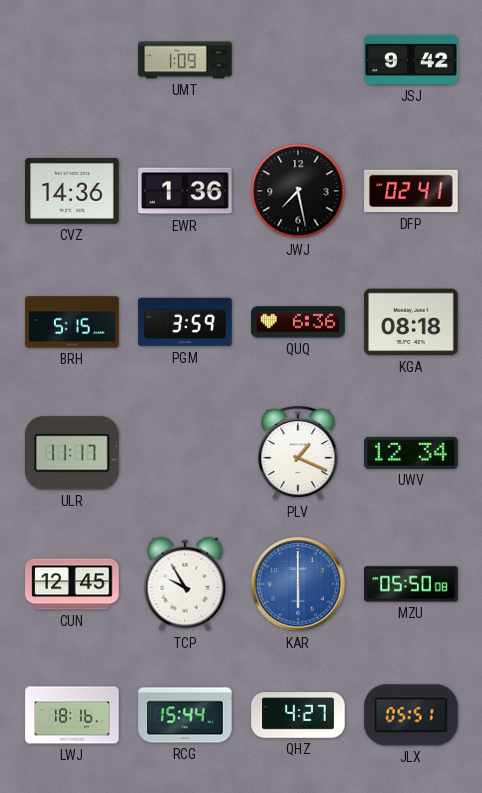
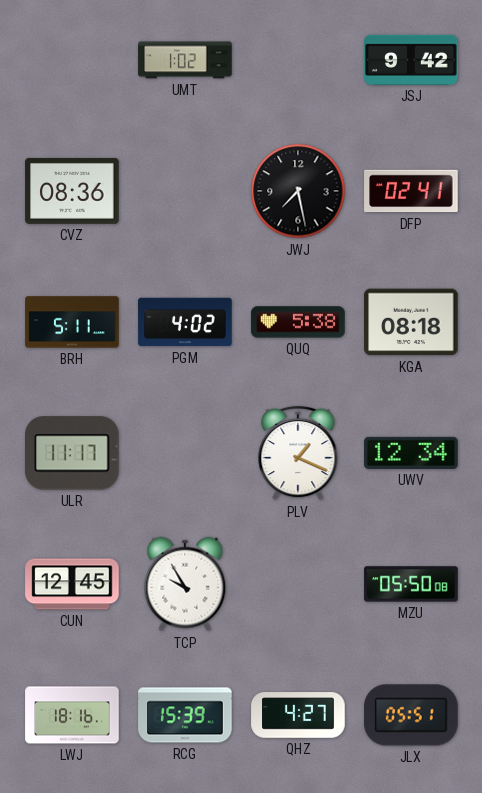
UMT: 1:09 -> 1:02 (185, 60)
CVZ: 14:36 -> 08:36 (72, 191)
EWR: 1:36 -> none (185, 191)
BRH: 5:15 -> 5:11 (72, 322)
PGM: 3:59 -> 4:02 (185, 322)
QUQ: 6:36 -> 5:38 (298, 322)
KAR: 6:00 -> none (298, 584)
RCG: 15:44 -> 15:39 (185, 715)
